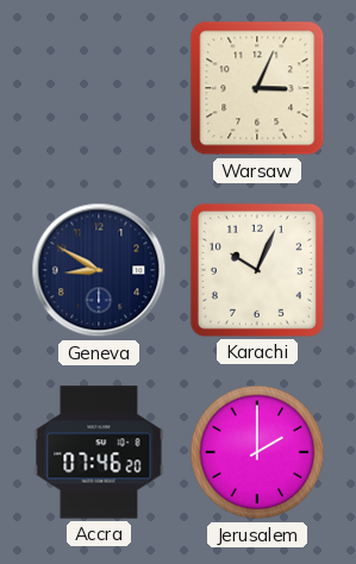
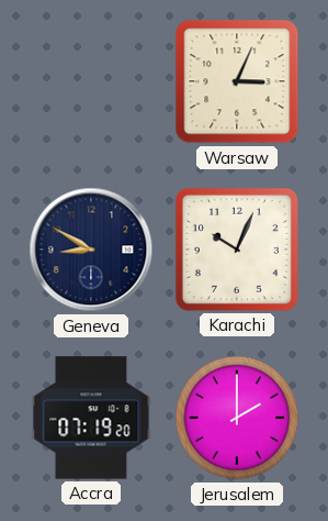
Accra: 07:46 -> 07:19 (91, 418)
